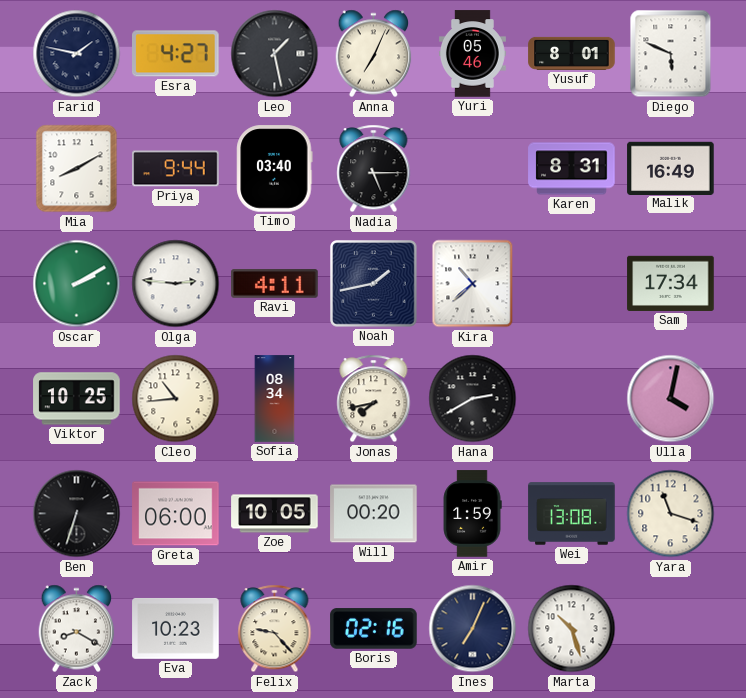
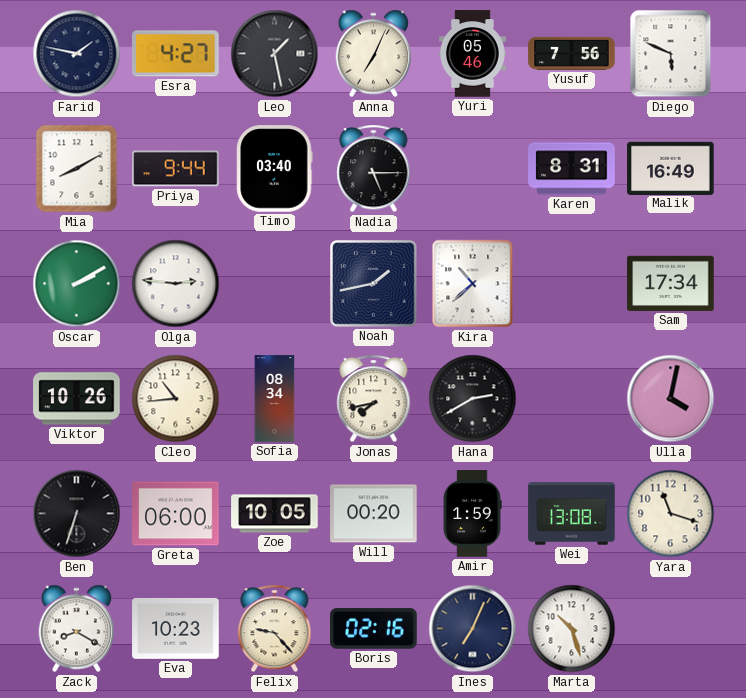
Yusuf: 8:01 -> 7:56 (572, 53)
Ravi: 4:11 -> none (275, 284)
Viktor: 10:25 -> 10:26 (77, 399)
